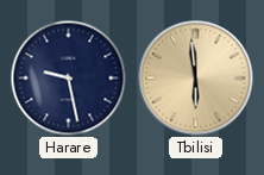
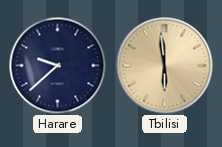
Harare: 9:28 -> 9:38 (57, 65)
